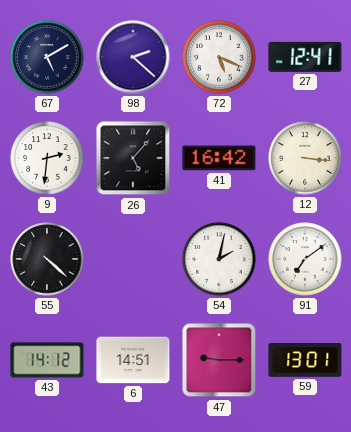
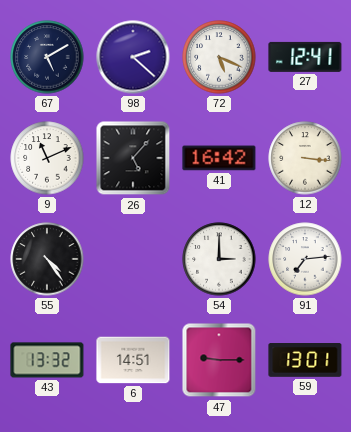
9: 2:31 -> 11:11 (47, 158)
55: 4:22 -> 4:24 (47, 259)
54: 2:02 -> 3:00 (219, 259)
91: 7:09 -> 7:14 (305, 259)
43: 14:12 -> 13:32 (47, 360)
